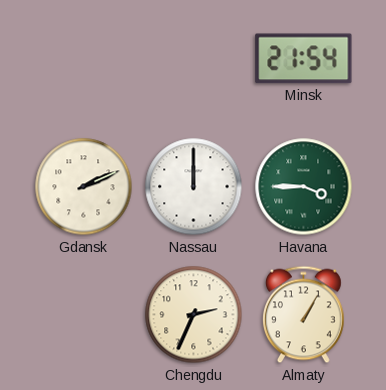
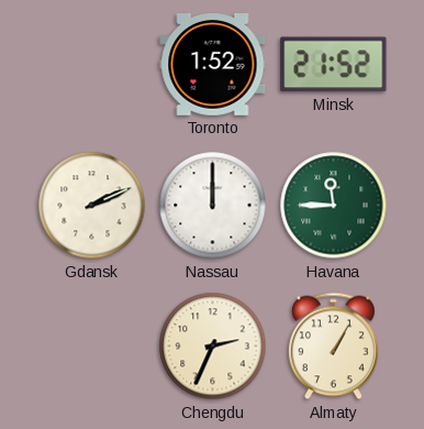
Toronto: none -> 1:52 (213, 65)
Minsk: 21:54 -> 21:52 (334, 65)
Havana: 3:45 -> 11:45 (334, 206)
